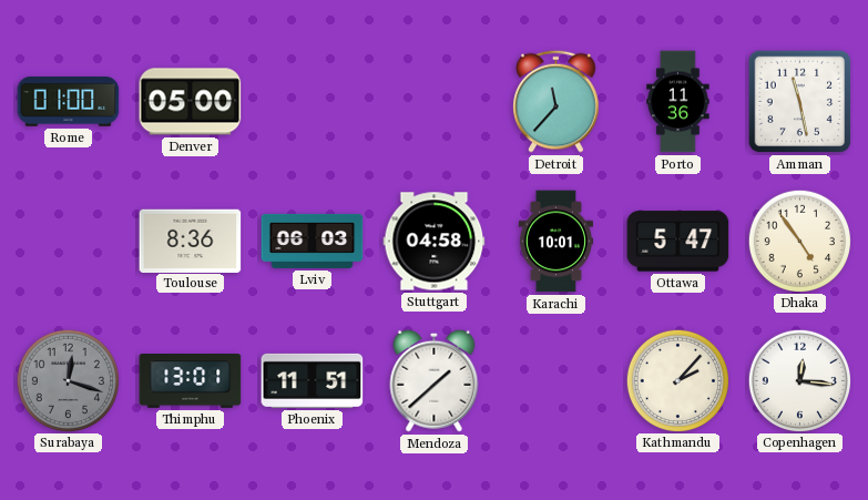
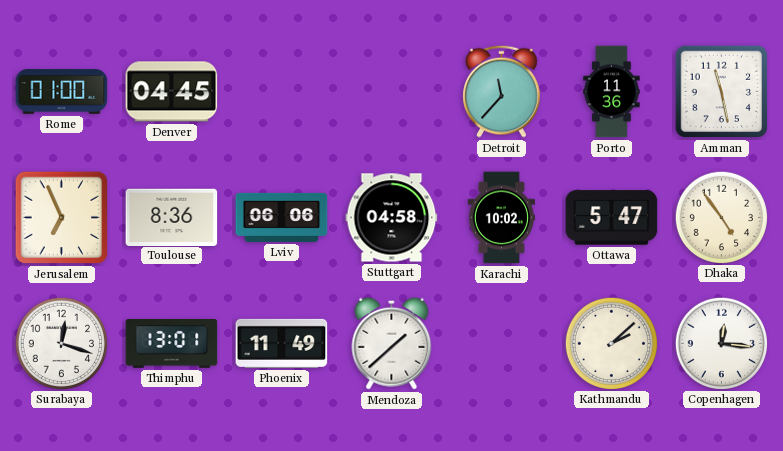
Denver: 05:00 -> 04:45 (172, 92)
Jerusalem: none -> 6:56 (62, 218)
Lviv: 06:03 -> 06:06 (282, 217)
Karachi: 10:01 -> 10:02 (501, 218)
Surabaya dial: grey -> white (61, 343)
Phoenix: 11:51 -> 11:49 (282, 343)
Kathmandu: 2:07 -> 2:08 (611, 343)
